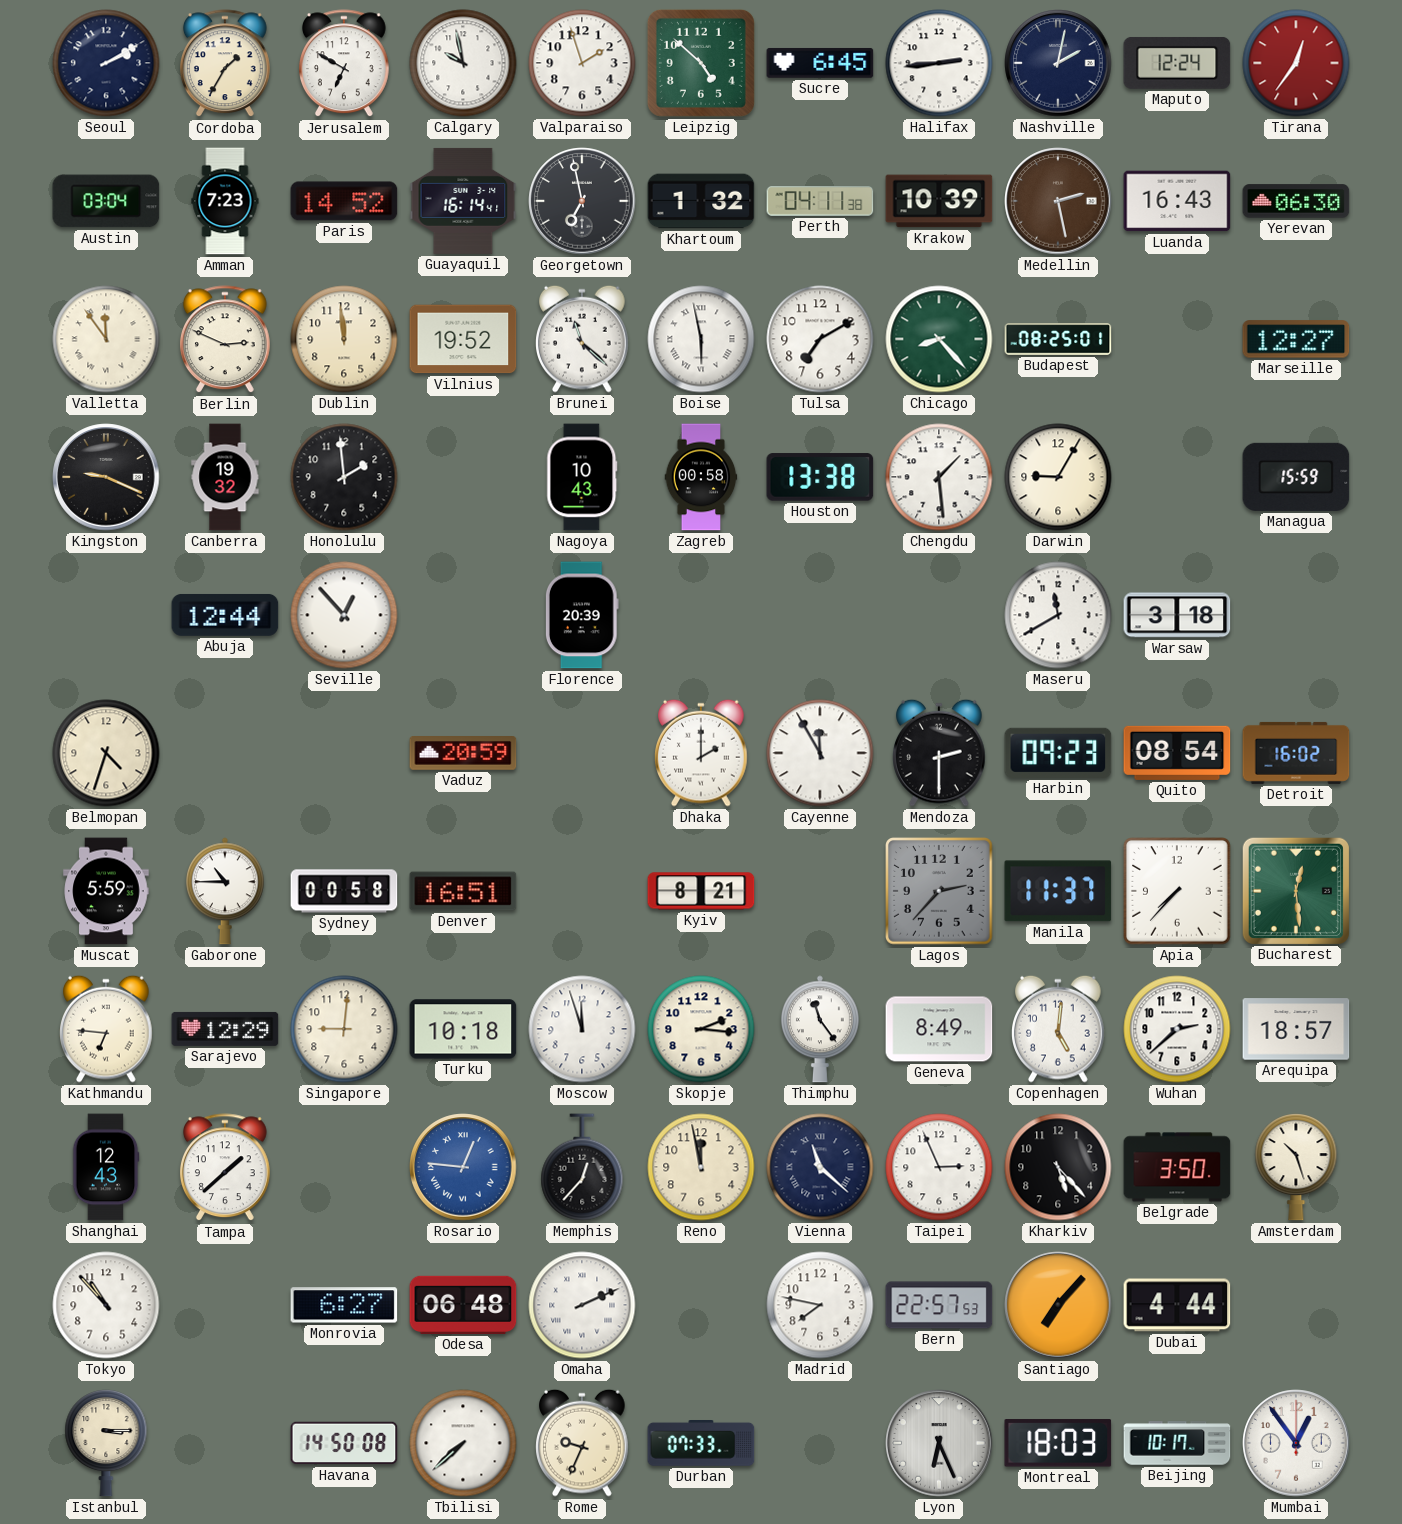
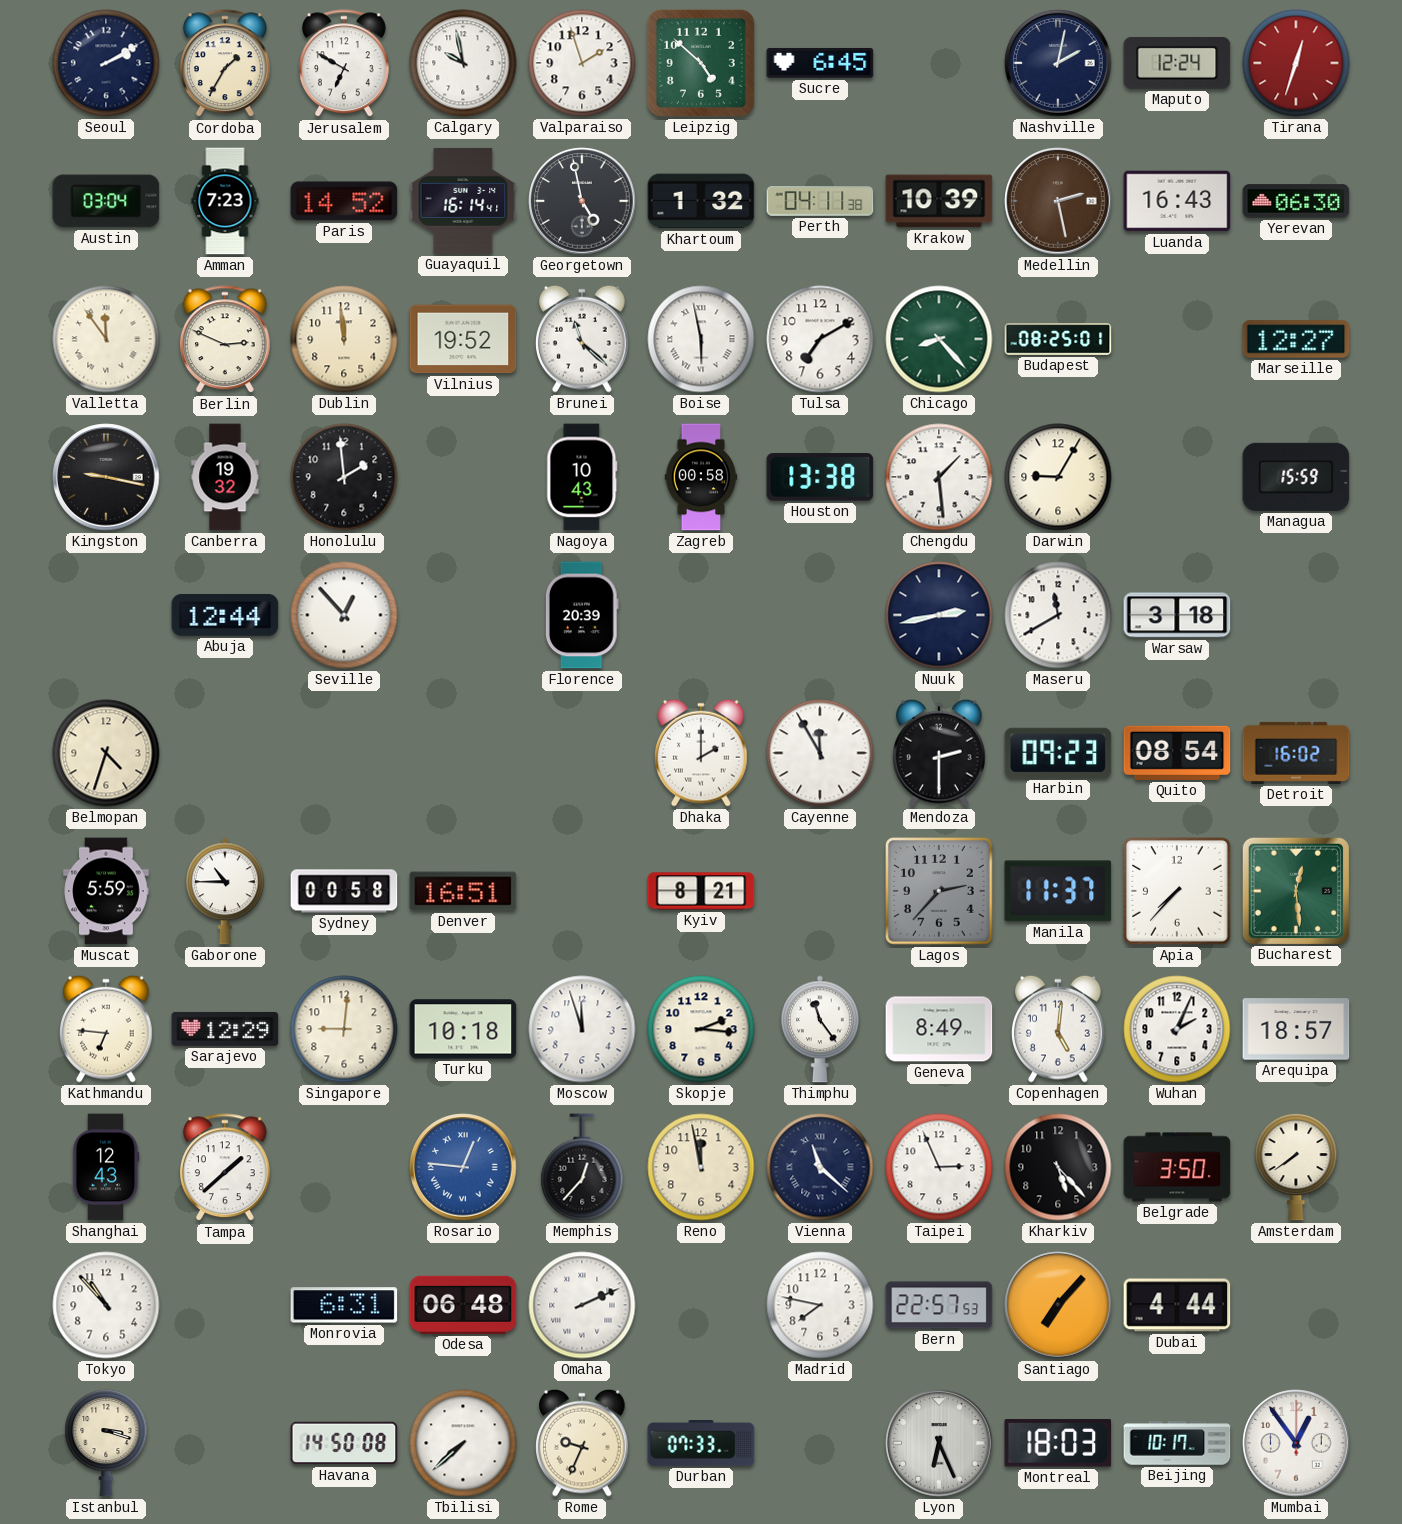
Halifax: 2:44 -> none (939, 63)
Tirana: 12:36 -> 12:33 (1296, 63)
Georgetown: 6:58 -> 4:58 (582, 201)
Kingston: 9:19 -> 9:17 (106, 477)
Nuuk: none -> 2:43 (939, 615)
Vaduz: 20:59 -> none (463, 754)
Wuhan: 2:38 -> 2:04 (1177, 1029)
Amsterdam: 10:27 -> 7:39 (1296, 1168)
Monrovia: 6:27 -> 6:31 (344, 1305)
Istanbul: 3:15 -> 3:18 (106, 1444)
